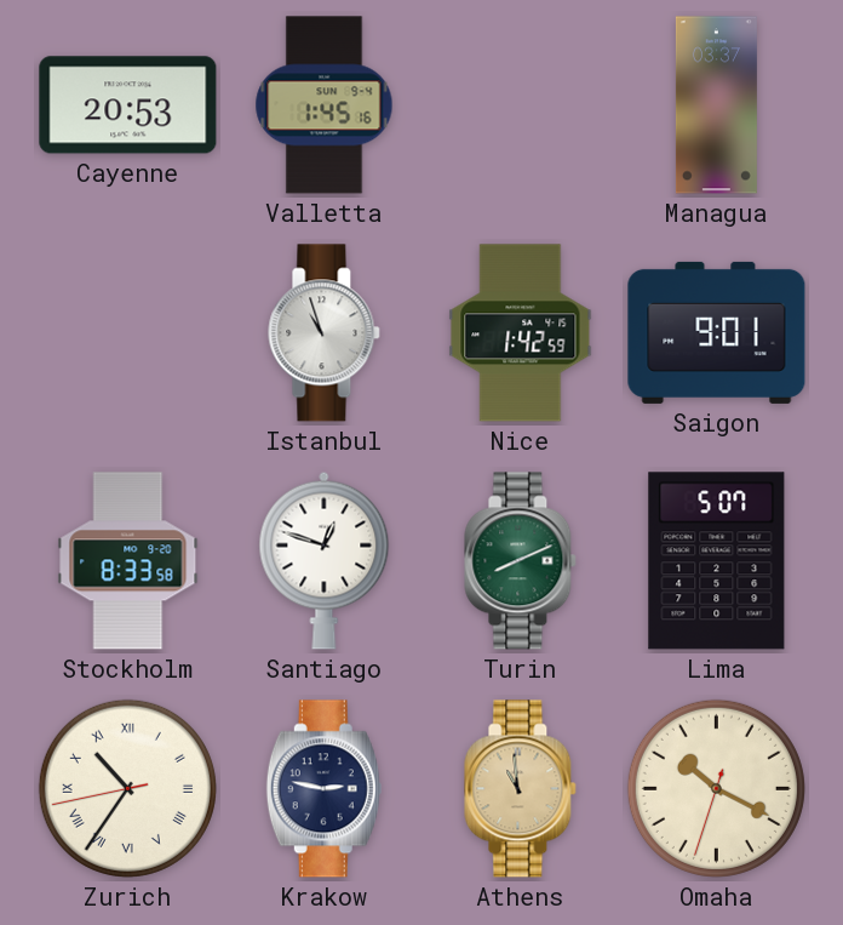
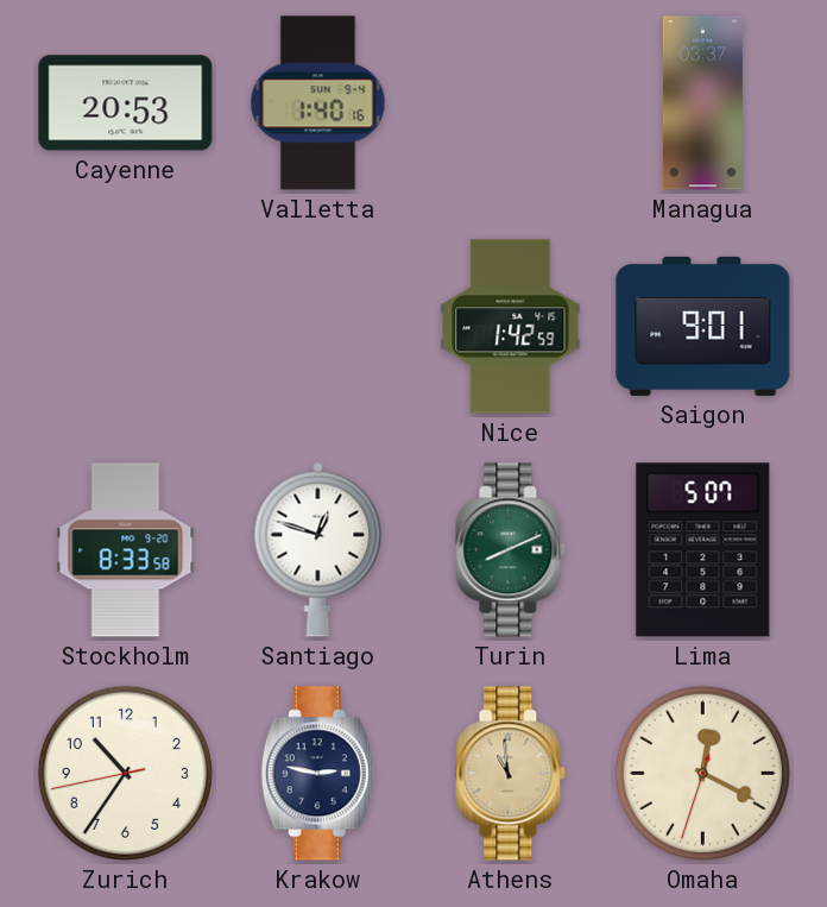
Valletta: 1:45 -> 1:40 (318, 103)
Istanbul: 10:57 -> none (325, 333)
Zurich numerals: Roman -> Arabic (125, 773)
Omaha: 10:19 -> 12:19 (702, 773)
